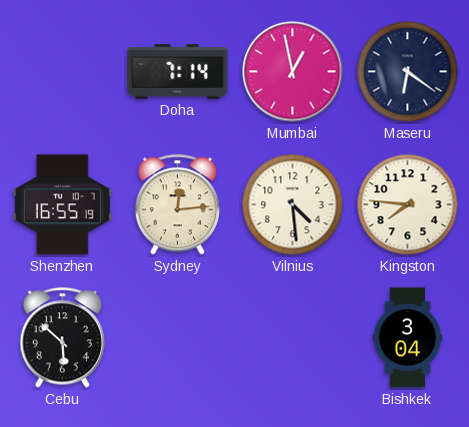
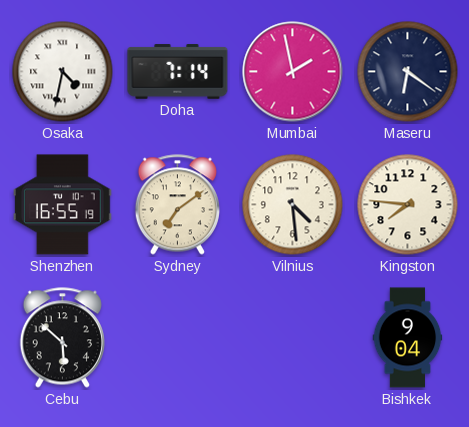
Osaka: none -> 4:32 (63, 72)
Mumbai: 12:58 -> 1:58 (293, 72)
Sydney: 12:14 -> 7:09 (177, 205)
Bishkek: 3:04 -> 9:04 (408, 338)
